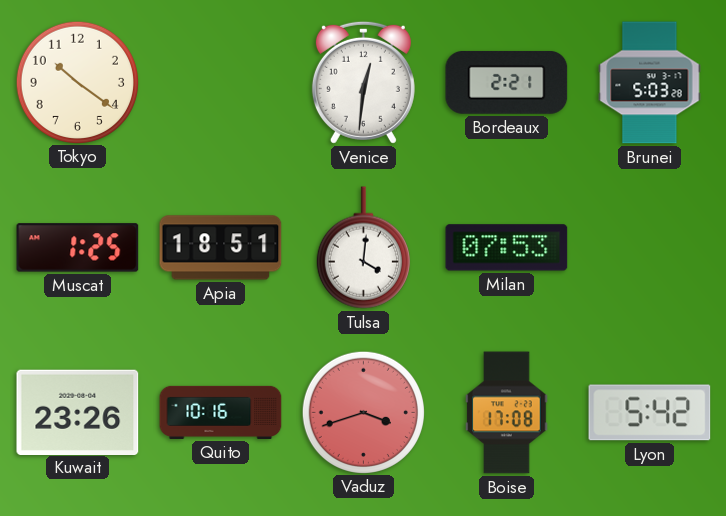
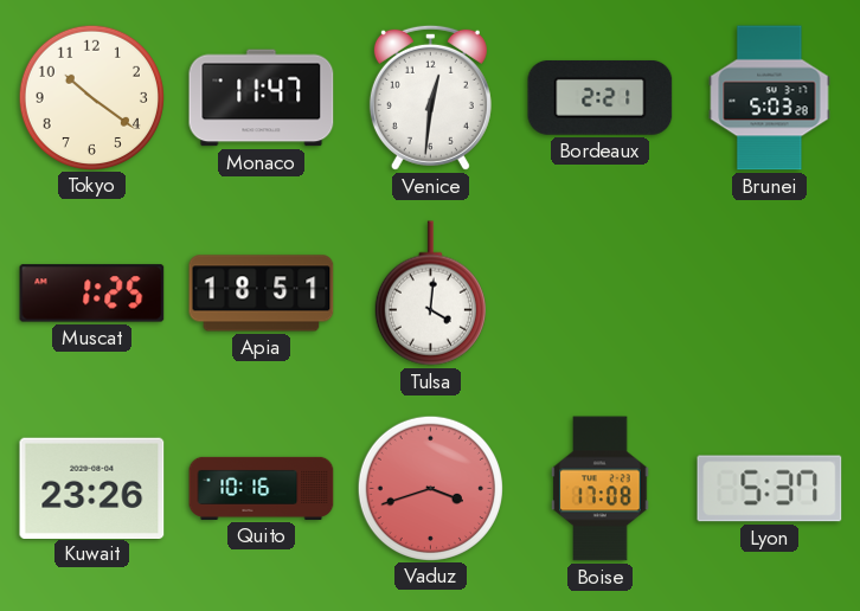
Monaco: none -> 11:47 (262, 98)
Milan: 07:53 -> none (507, 248)
Lyon: 5:42 -> 5:37 (770, 489)
